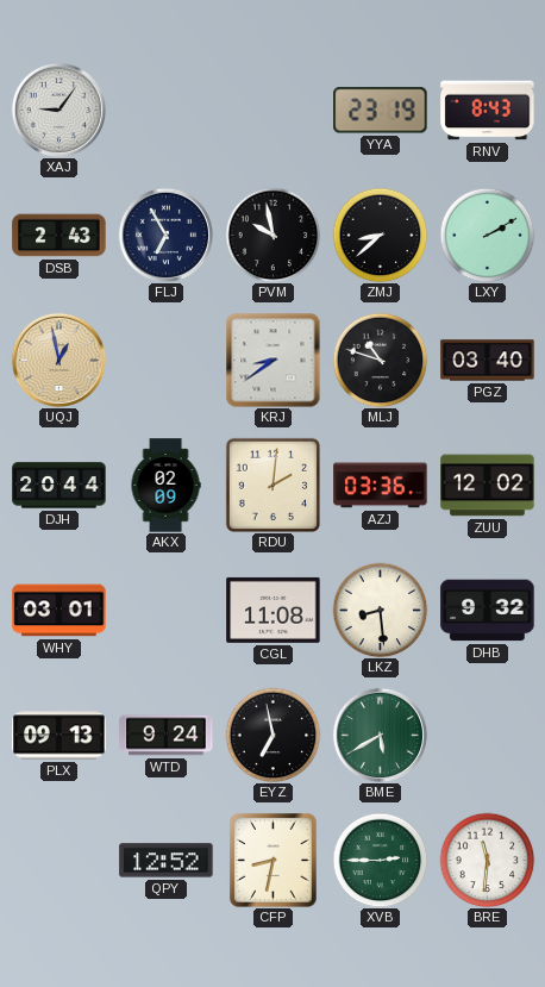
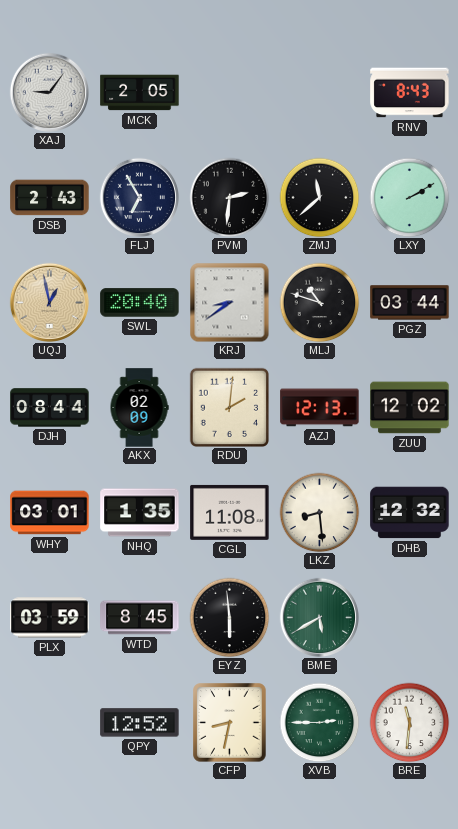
MCK: none -> 2:05 (140, 93)
YYA: 23:19 -> none (381, 111)
PVM: 9:58 -> 2:31 (229, 197)
ZMJ: 8:38 -> 11:38 (319, 197)
SWL: none -> 20:40 (140, 303)
PGZ: 03:40 -> 03:44 (410, 303)
DJH: 20:44 -> 08:44 (50, 408)
AZJ: 03:36 -> 12:13 (320, 408)
NHQ: none -> 1:35 (140, 513)
DHB: 9:32 -> 12:32 (410, 513)
PLX: 09:13 -> 03:59 (50, 618)
WTD: 9:24 -> 8:45 (140, 618)
EYZ: 6:58 -> 5:59 (229, 617)
